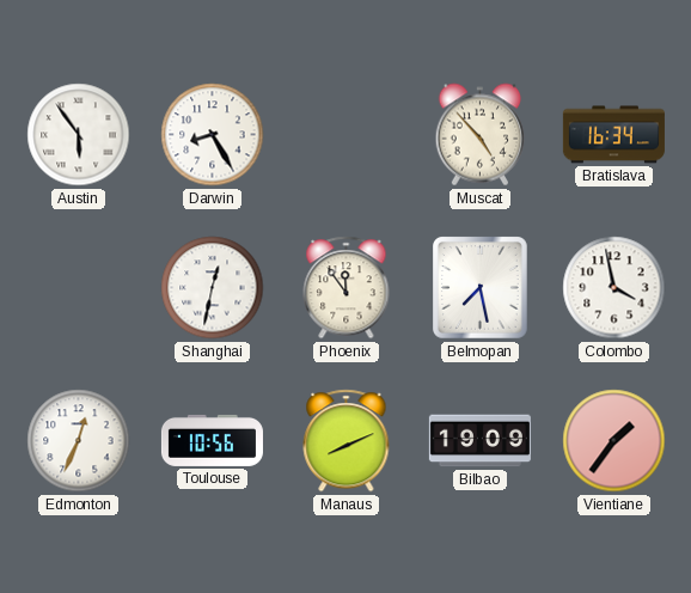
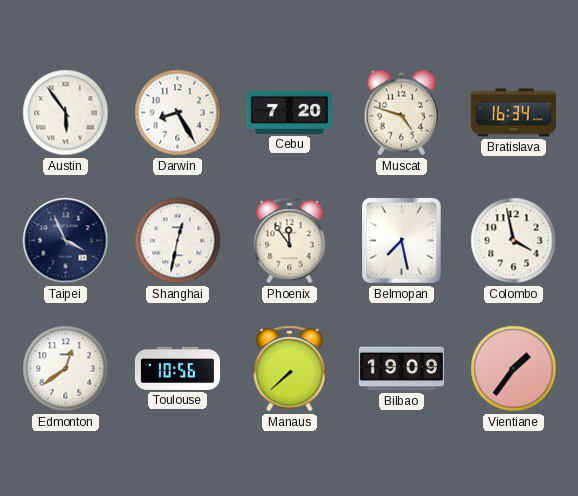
Cebu: none -> 7:20 (289, 112)
Muscat: 4:53 -> 4:48 (402, 113)
Taipei: none -> 3:56 (66, 241)
Edmonton: 12:34 -> 12:39 (66, 369)
Manaus: 8:11 -> 7:38 (290, 369)
